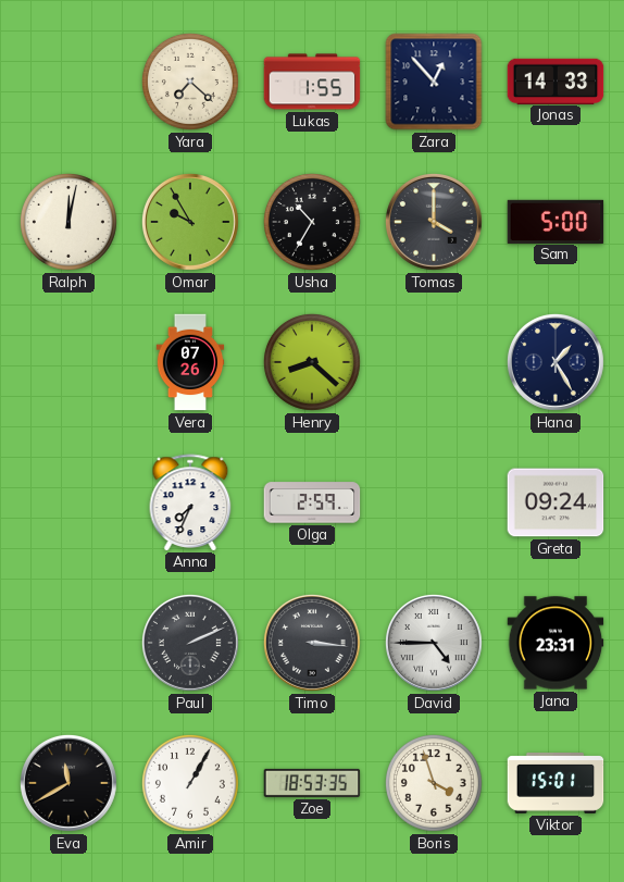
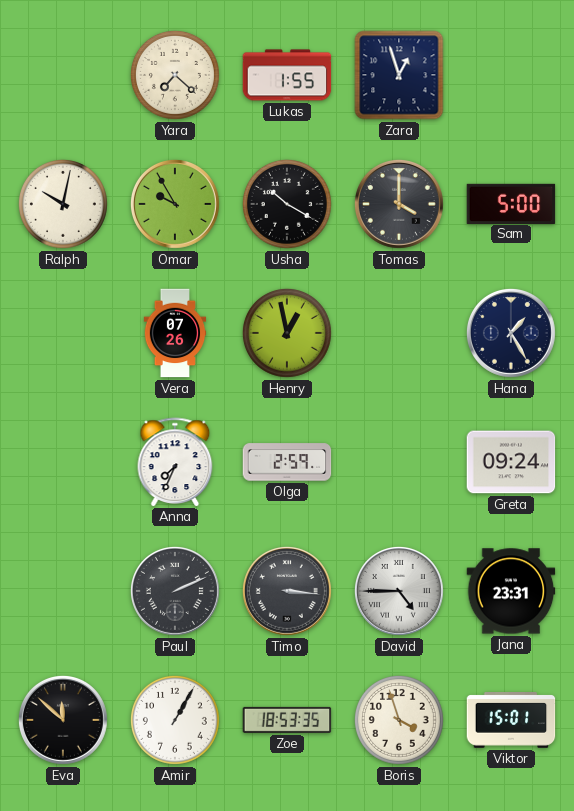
Zara: 12:53 -> 12:57 (399, 75)
Jonas: 14:33 -> none (556, 80)
Ralph: 12:02 -> 10:02 (63, 204)
Usha: 10:35 -> 10:20 (287, 204)
Henry: 8:22 -> 12:58 (287, 333)
Eva: 11:40 -> 11:52 (63, 720)
